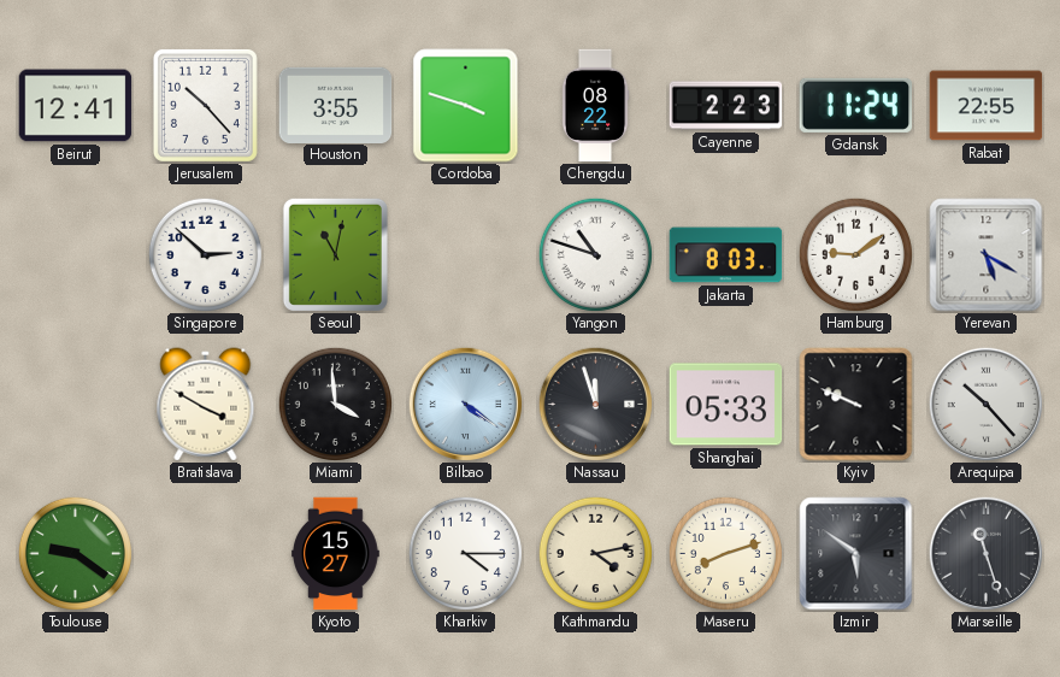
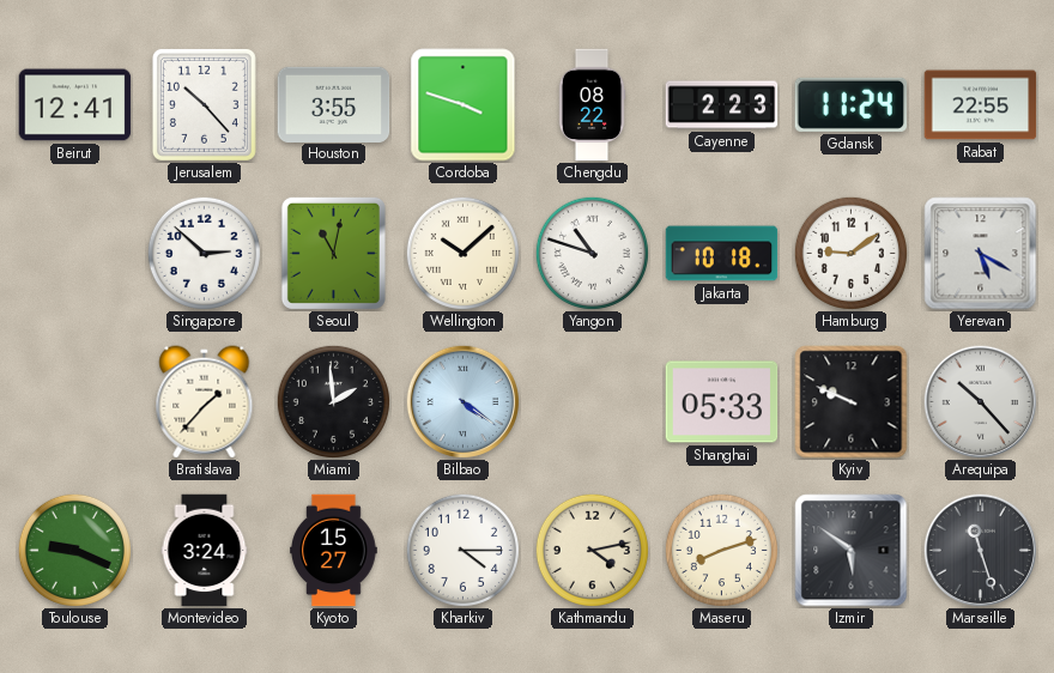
Wellington: none -> 10:08 (462, 253)
Jakarta: 8:03 -> 10:18 (722, 254)
Bratislava: 3:50 -> 1:37 (205, 402)
Miami: 3:59 -> 1:59 (333, 401)
Nassau: 11:57 -> none (595, 404)
Toulouse: 9:21 -> 9:19 (74, 550)
Montevideo: none -> 3:24 (205, 551)
